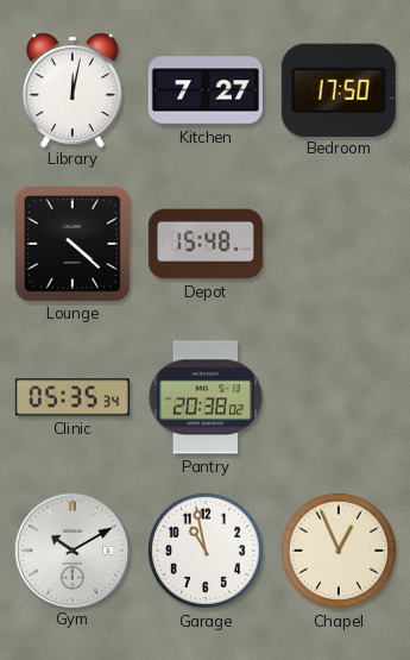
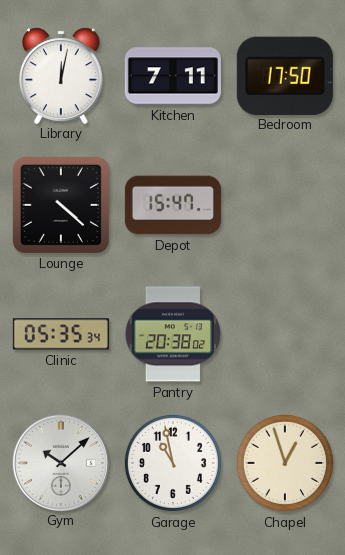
Kitchen: 7:27 -> 7:11 (173, 76)
Depot: 15:48 -> 15:47 (173, 205)
Gym: 10:10 -> 10:08 (60, 462)
Chapel: 12:56 -> 12:57 (285, 463)
